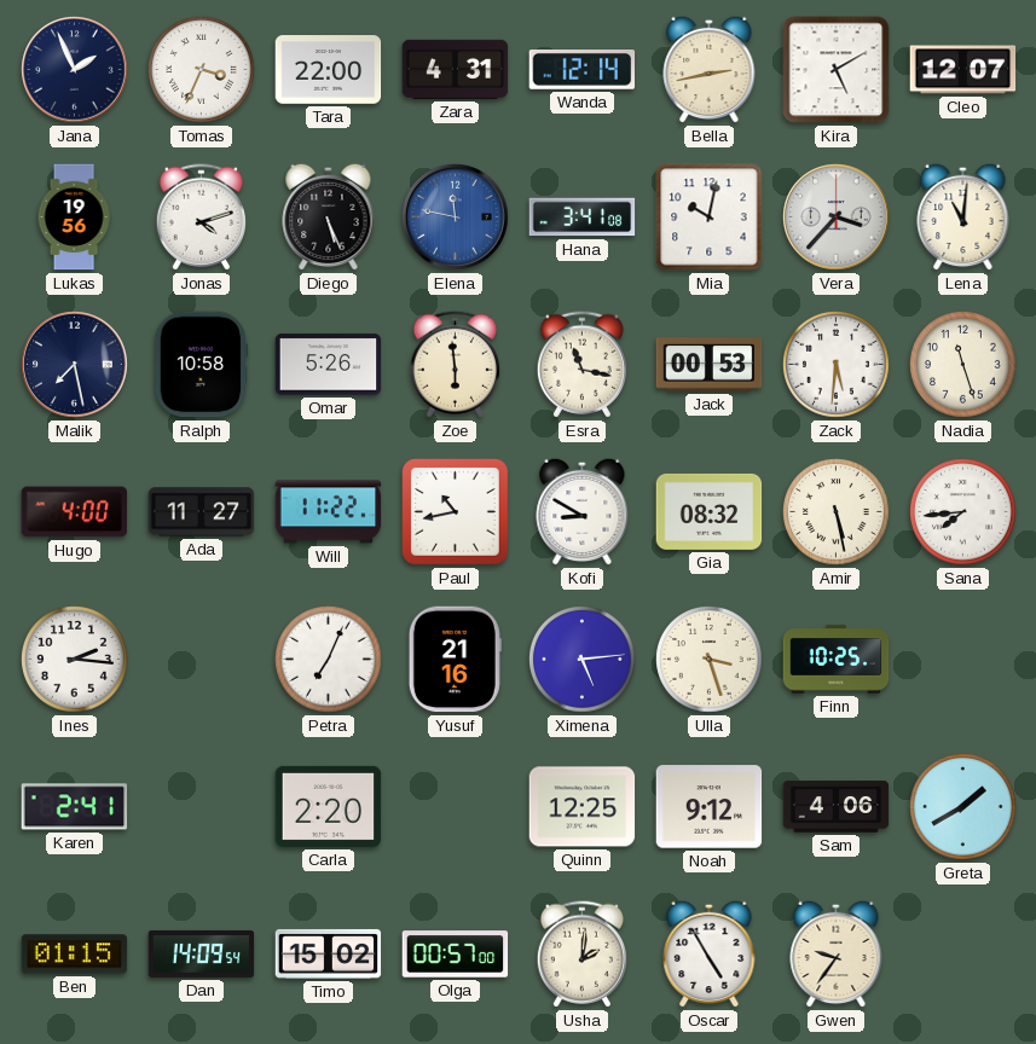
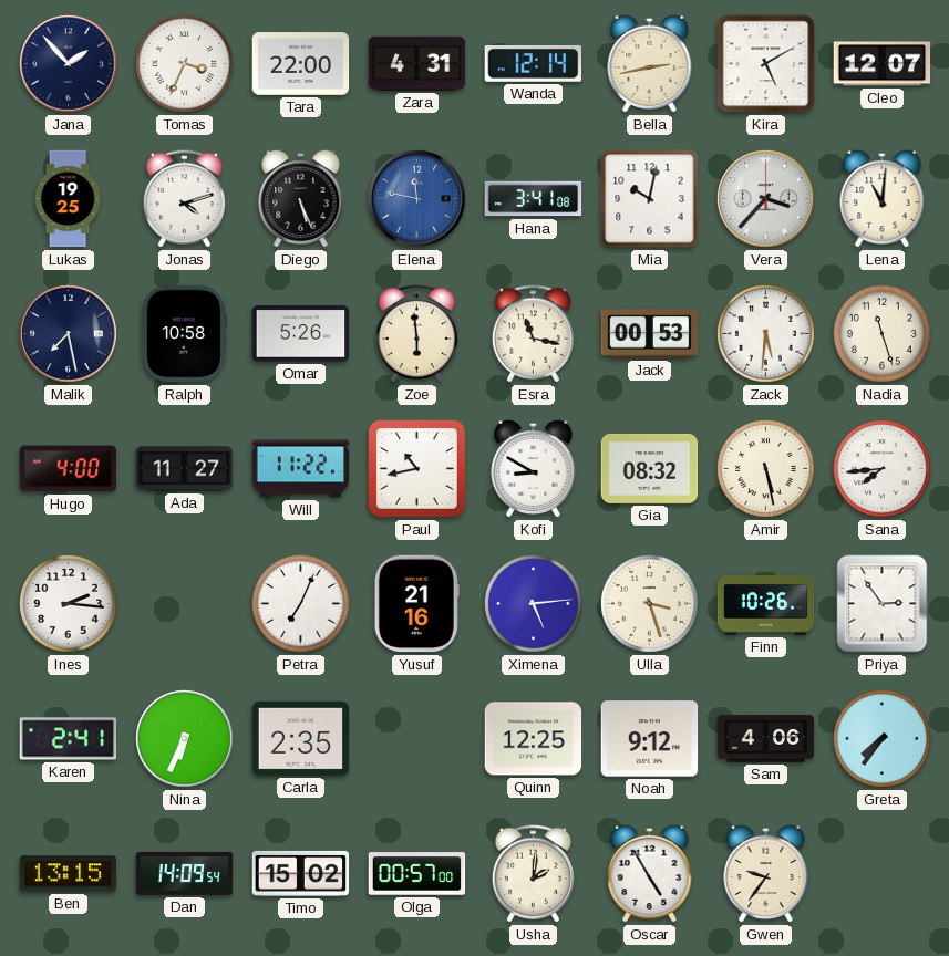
Jana: 1:56 -> 1:53 (69, 64)
Lukas: 19:56 -> 19:25 (68, 199)
Finn: 10:25 -> 10:26 (766, 604)
Priya: none -> 2:54 (883, 604)
Nina: none -> 6:34 (185, 739)
Carla: 2:20 -> 2:35 (301, 738)
Greta: 1:40 -> 7:36 (883, 739)
Ben: 01:15 -> 13:15 (69, 874)
